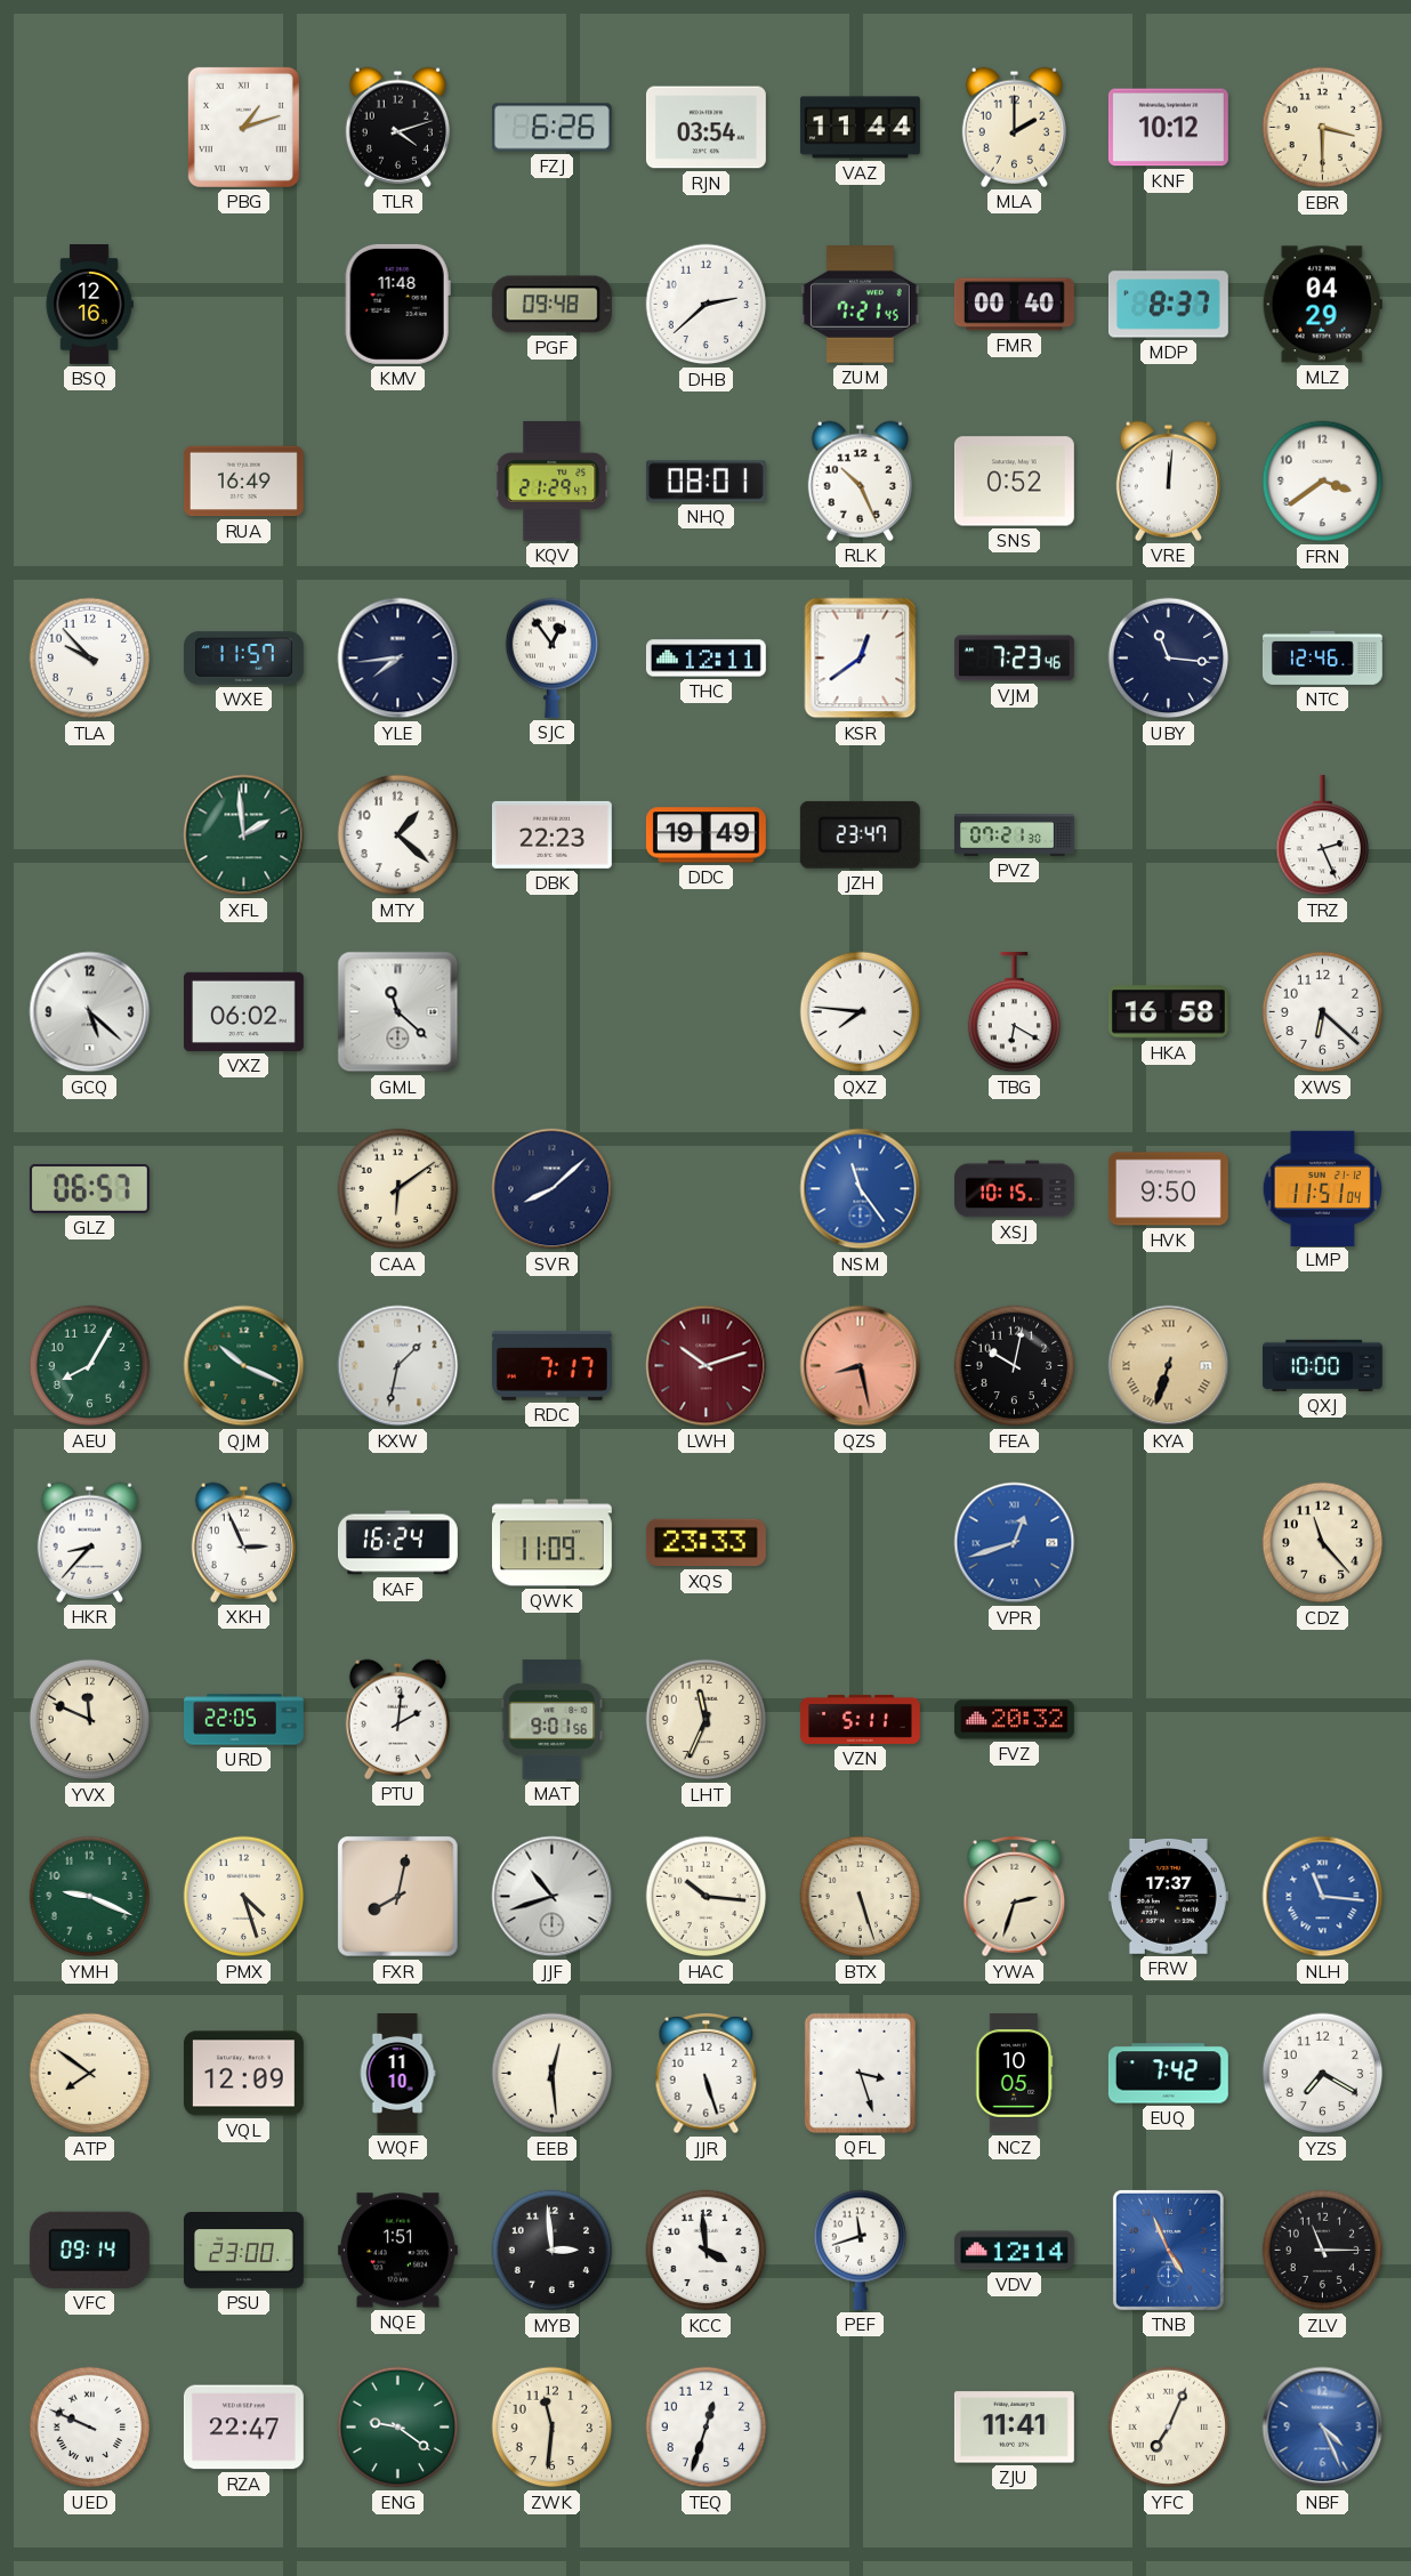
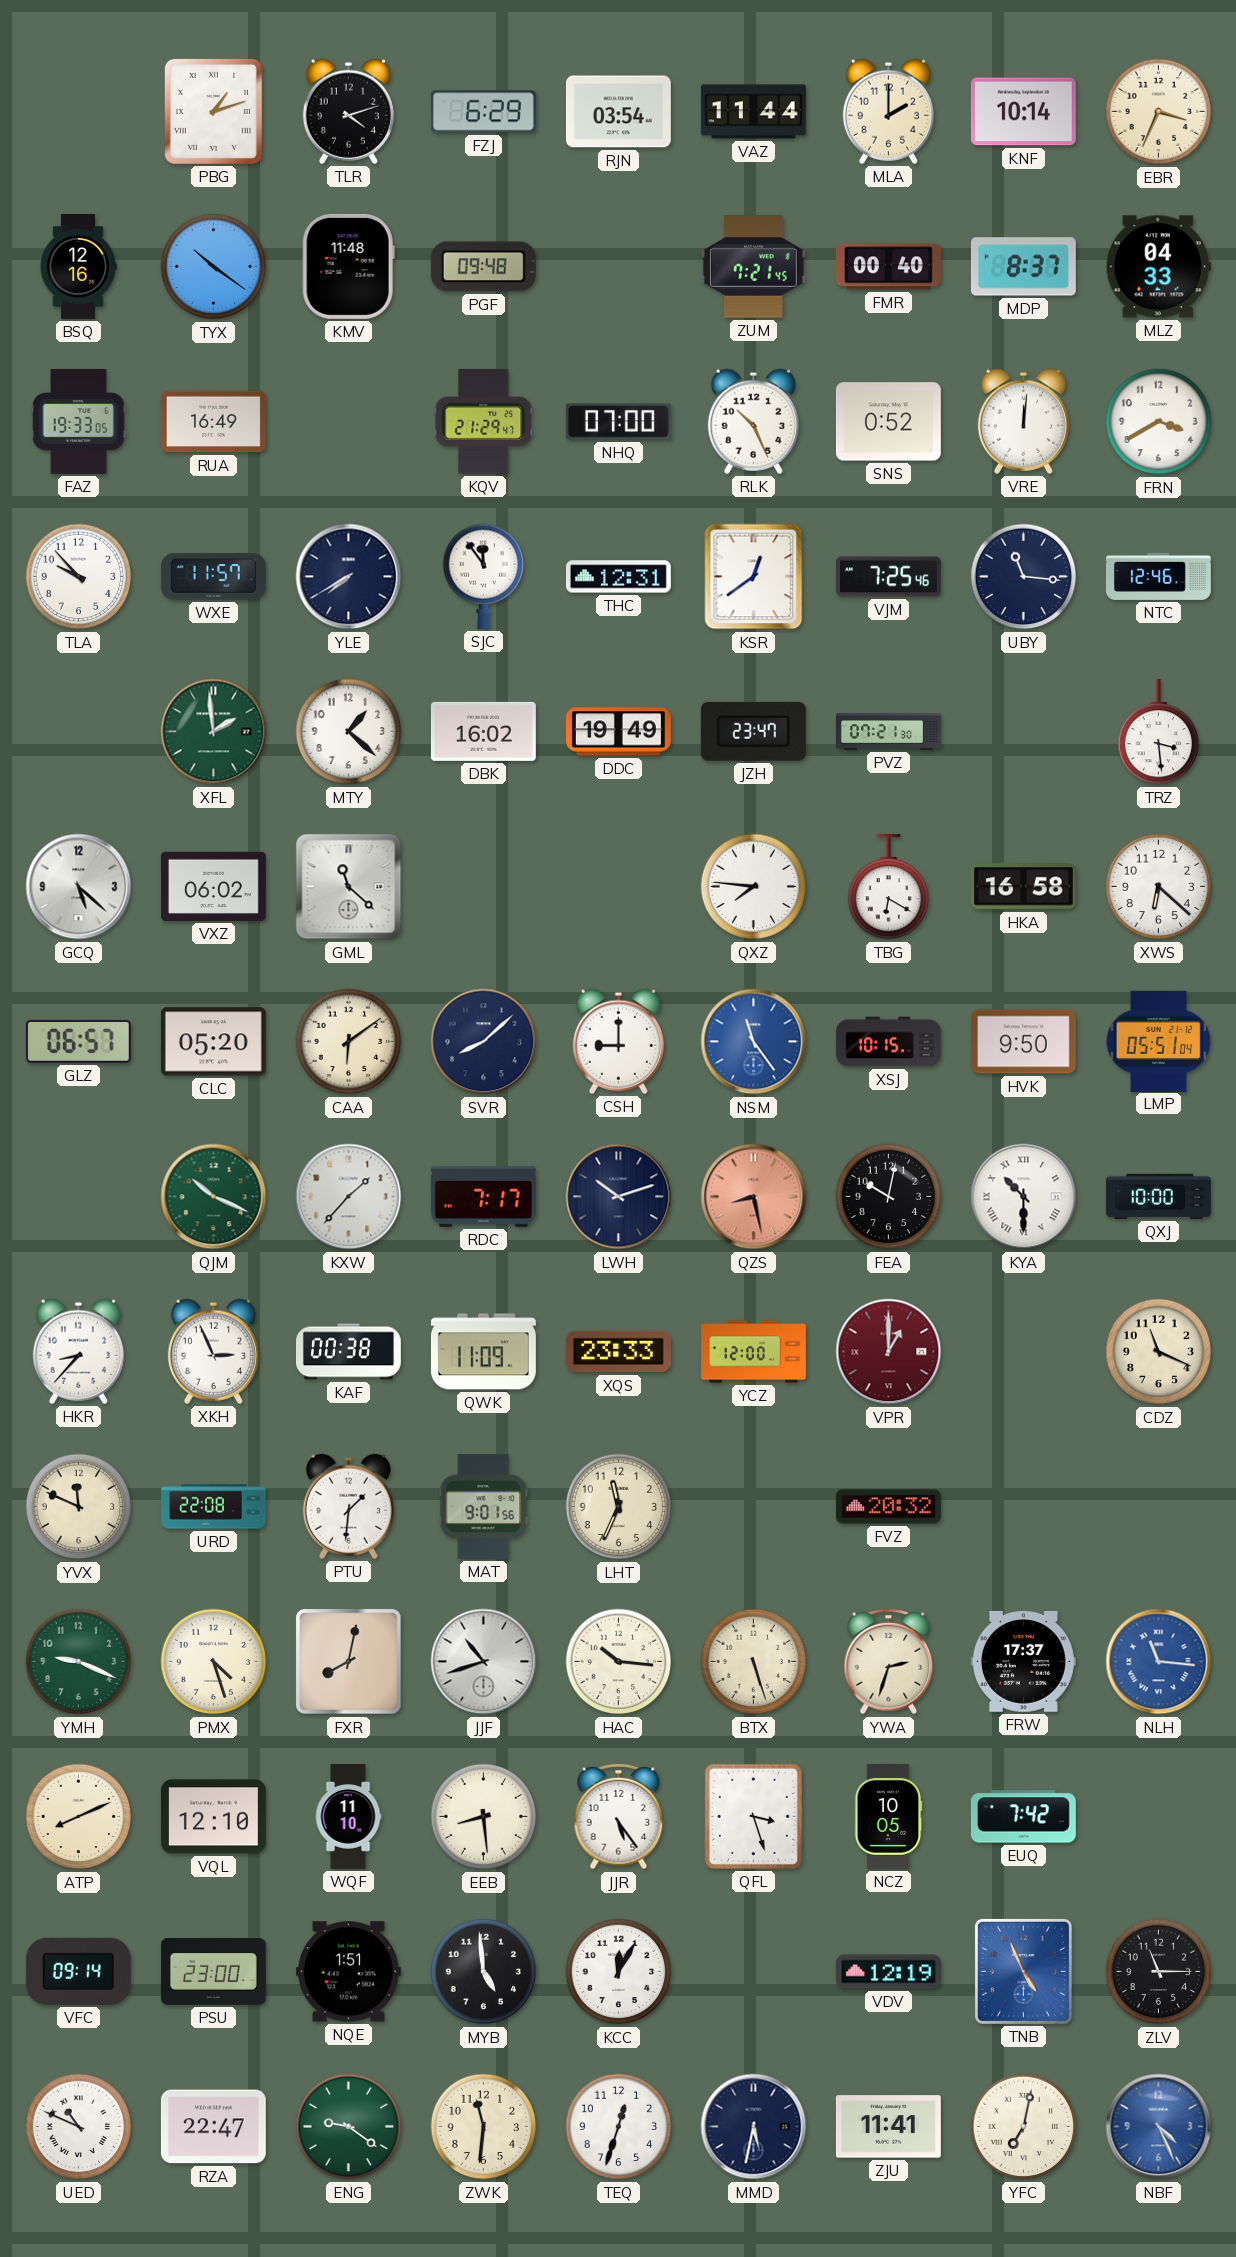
FZJ: 6:26 -> 6:29 (483, 112)
KNF: 10:12 -> 10:14 (1023, 112)
EBR: 3:30 -> 3:34 (1159, 112)
TYX: none -> 10:21 (214, 267)
DHB: 2:38 -> none (707, 305)
MLZ: 04:29 -> 04:33 (1158, 267)
FAZ: none -> 19:33 (78, 421)
NHQ: 08:01 -> 07:00 (618, 422)
FRN: 3:39 -> 3:40 (1159, 422)
YLE: 7:44 -> 7:40 (349, 577)
SJC: 12:54 -> 11:54 (484, 576)
THC: 12:11 -> 12:31 (618, 577)
VJM: 7:23 -> 7:25 (888, 577)
DBK: 22:23 -> 16:02 (483, 731)
TRZ: 2:26 -> 3:29 (1159, 732)
CLC: none -> 05:20 (213, 1042)
CSH: none -> 9:00 (618, 1041)
LMP: 11:51 -> 05:51 (1158, 1041)
AEU: 8:05 -> none (90, 1366)
KXW: 1:32 -> 1:37 (349, 1197)
LWH dial: burgundy -> navy (619, 1197)
KYA: 6:33 -> 10:30 (1024, 1197)
KYA dial: champagne -> white (1024, 1197)
KAF: 16:24 -> 00:38 (348, 1352)
YCZ: none -> 12:00 (754, 1352)
VPR: 12:42 -> 1:00 (889, 1352)
VPR dial: blue -> burgundy (889, 1352)
CDZ: 11:23 -> 11:19 (1159, 1352)
URD: 22:05 -> 22:08 (214, 1507)
PTU: 2:01 -> 1:31 (348, 1506)
VZN: 5:11 -> none (861, 1719)
ATP: 7:51 -> 8:11 (79, 1817)
VQL: 12:09 -> 12:10 (213, 1817)
EEB: 12:29 -> 8:29 (484, 1817)
JJR: 5:27 -> 5:24 (619, 1817)
YZS: 7:20 -> none (1323, 2074)
MYB: 2:59 -> 4:59 (484, 1972)
KCC: 3:59 -> 12:05 (619, 1972)
PEF: 11:42 -> none (861, 2250)
VDV: 12:14 -> 12:19 (888, 1972)
UED: 9:49 -> 10:49 (79, 2127)
MMD: none -> 5:32 (754, 2127)
YFC: 7:04 -> 7:02 (1024, 2127)
